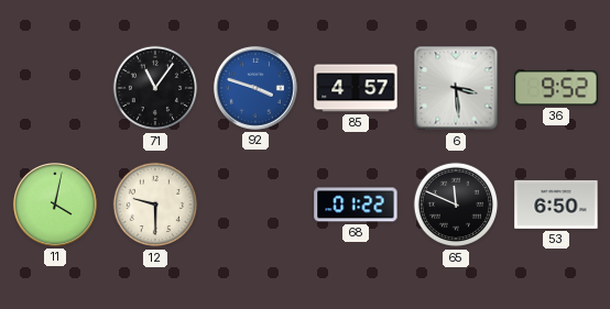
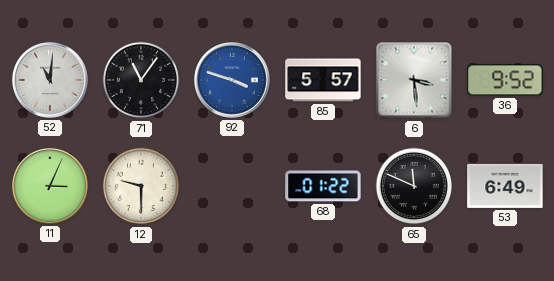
52: none -> 11:01 (50, 80)
85: 4:57 -> 5:57 (323, 80)
11: 4:02 -> 3:04 (50, 186)
53: 6:50 -> 6:49 (505, 186)
